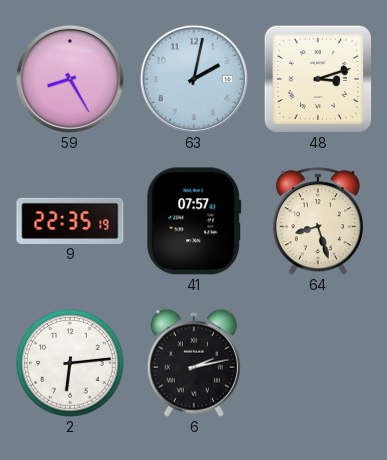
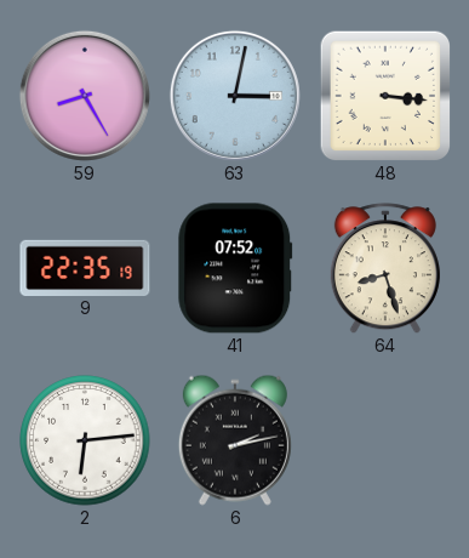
63: 2:02 -> 3:02 (235, 96)
48: 3:12 -> 3:16 (384, 95)
41: 07:57 -> 07:52 (235, 268)
